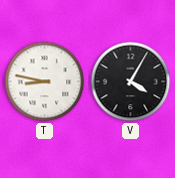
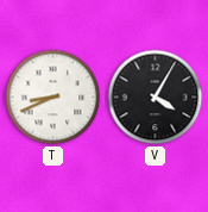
T: 8:47 -> 8:41 (53, 98)
